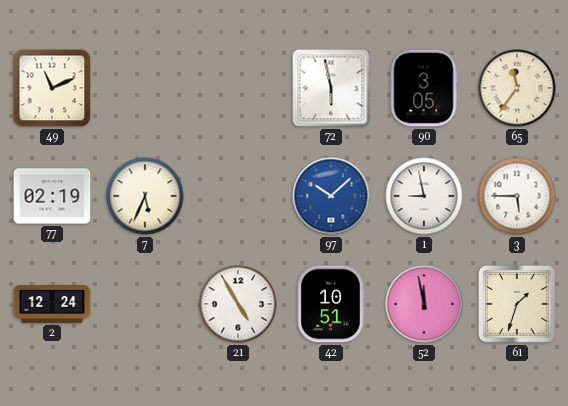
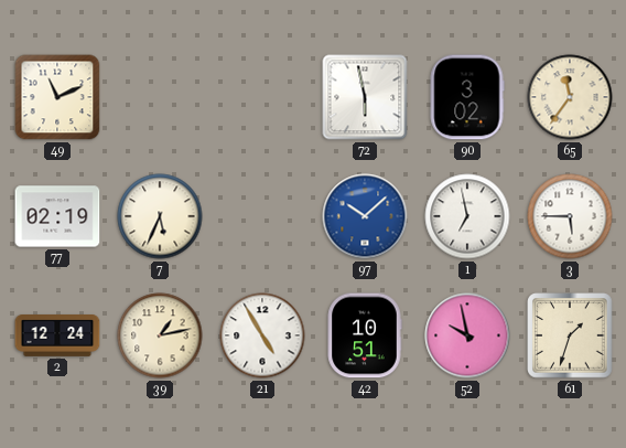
90: 3:05 -> 3:02 (467, 97)
1: 8:58 -> 6:58 (467, 216)
39: none -> 1:13 (160, 335)
52: 11:58 -> 9:58 (467, 335)
